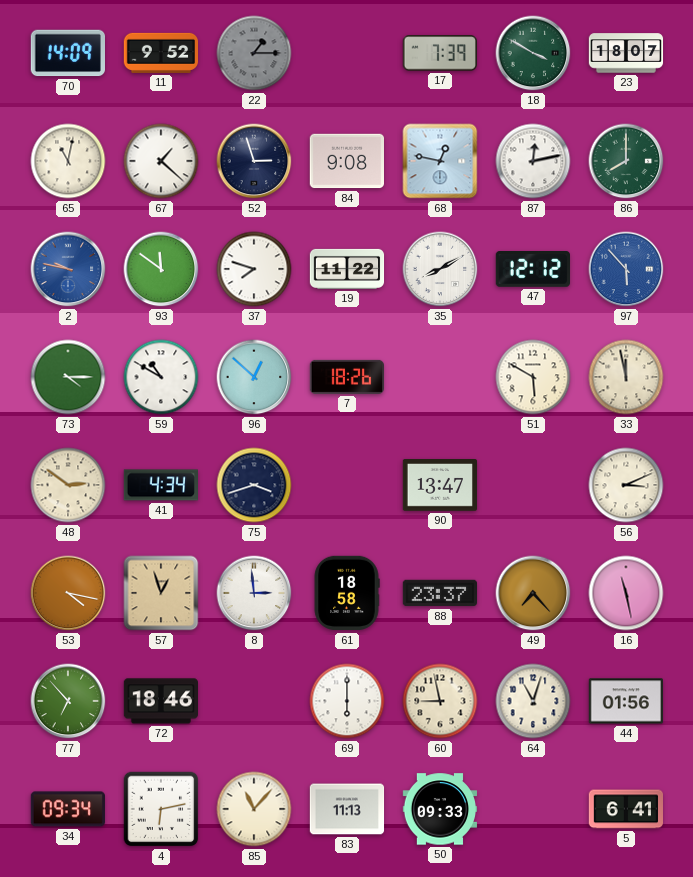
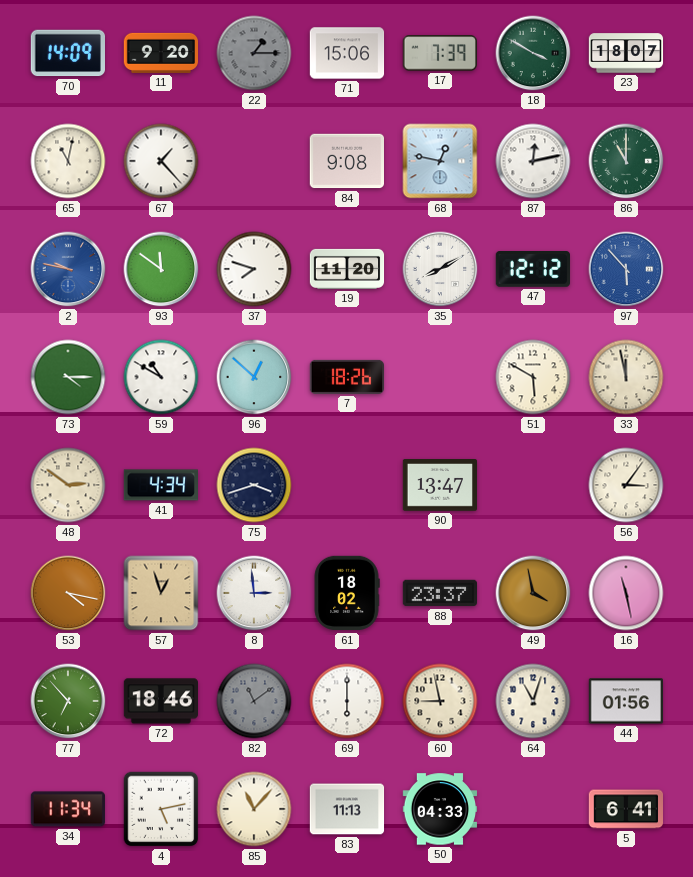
11: 9:52 -> 9:20 (161, 53)
71: none -> 15:06 (347, 53)
67: 1:22 -> 1:23 (161, 161)
52: 2:57 -> none (254, 161)
86: 8:00 -> 11:00 (626, 161)
19: 11:22 -> 11:20 (347, 269)
56: 3:11 -> 3:06 (626, 485)
61: 18:58 -> 18:02 (347, 593)
49: 7:23 -> 3:58 (533, 593)
82: none -> 11:09 (254, 701)
34: 09:34 -> 11:34 (68, 809)
4: 6:13 -> 5:13 (161, 809)
50: 09:33 -> 04:33 (440, 809)
